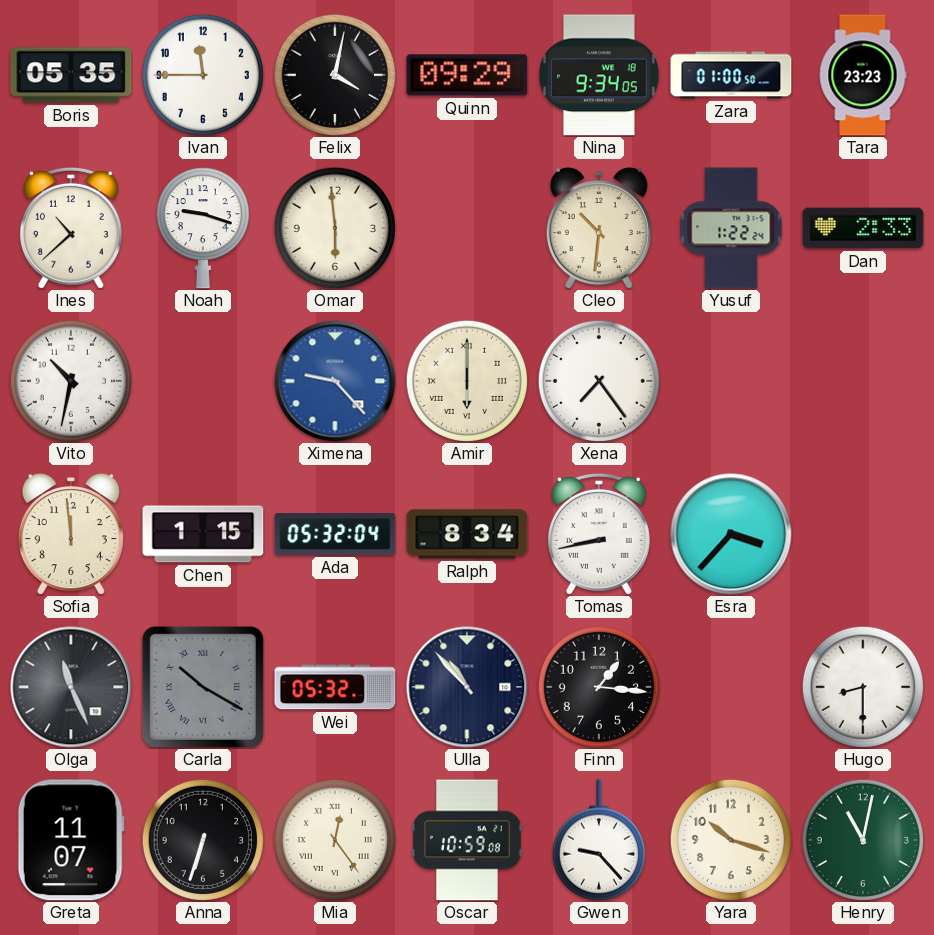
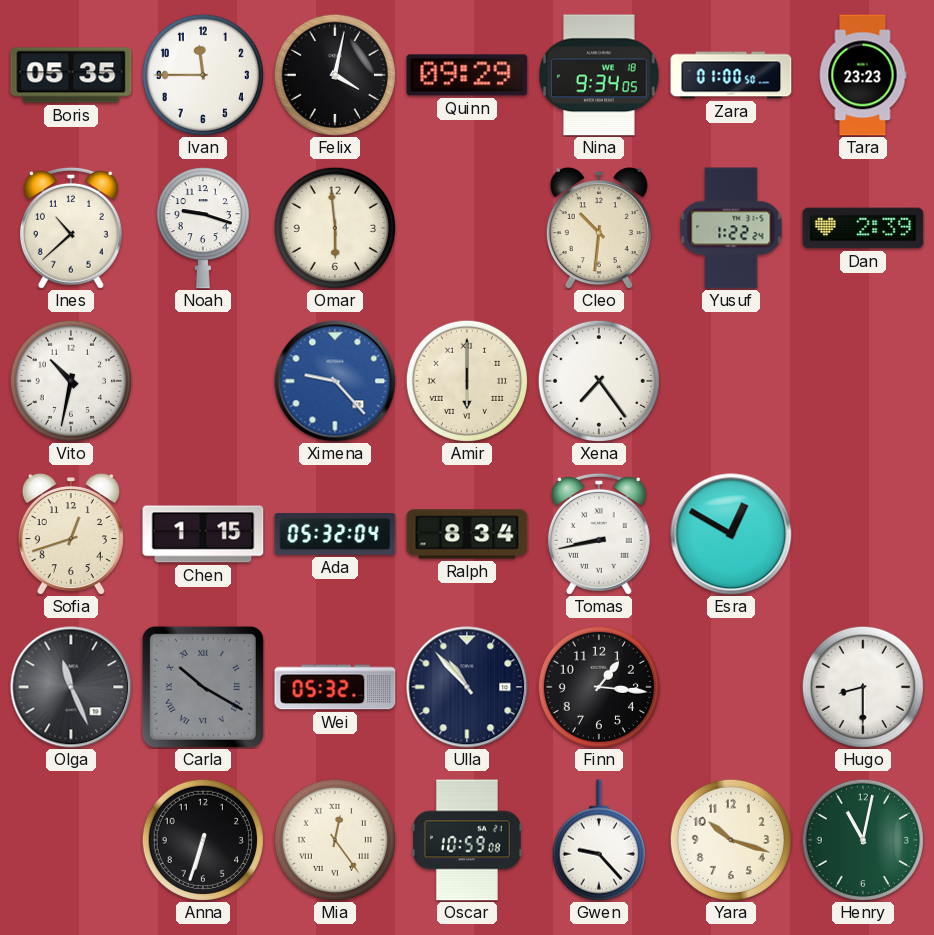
Dan: 2:33 -> 2:39 (863, 228)
Sofia: 11:59 -> 12:42 (71, 534)
Esra: 3:37 -> 12:50 (731, 534)
Greta: 11:07 -> none (71, 840)
